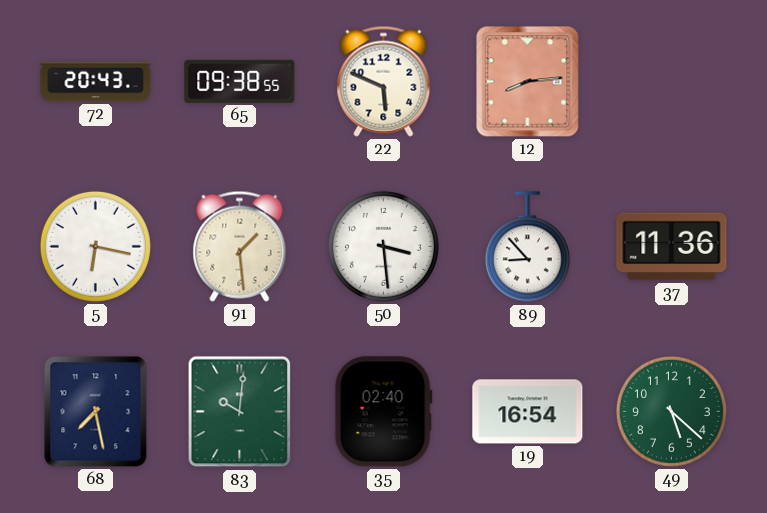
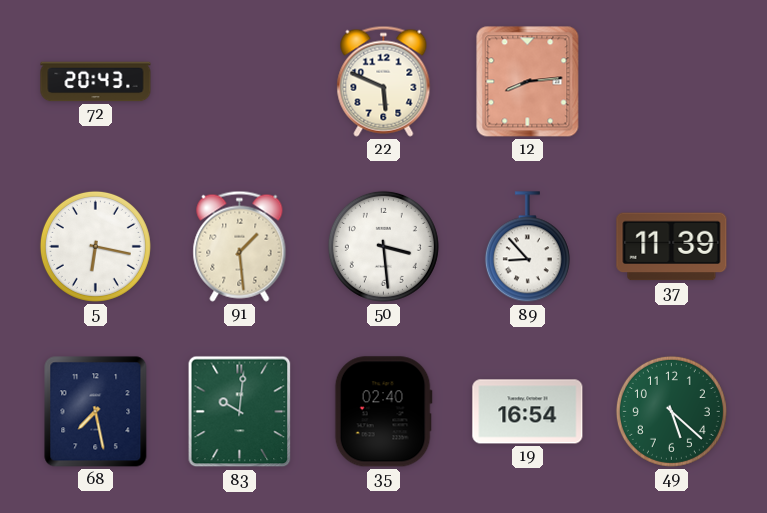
65: 09:38 -> none (240, 81)
37: 11:36 -> 11:39 (672, 247)
